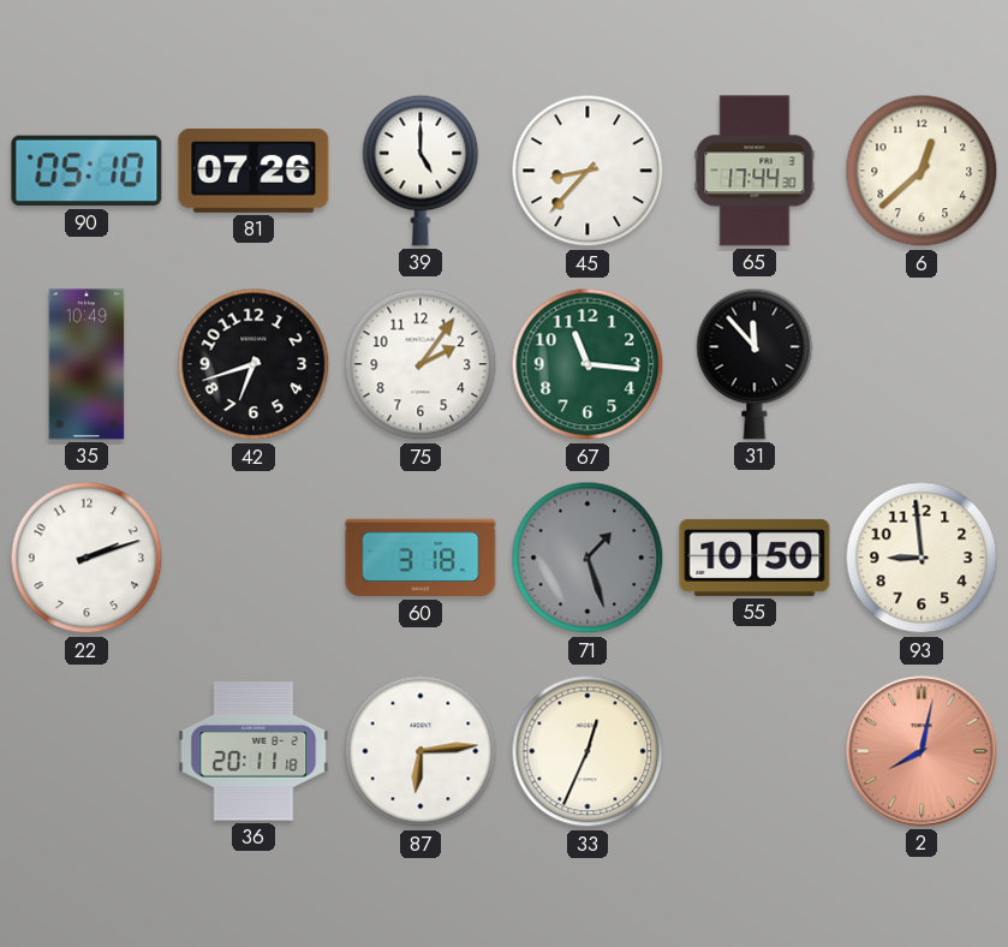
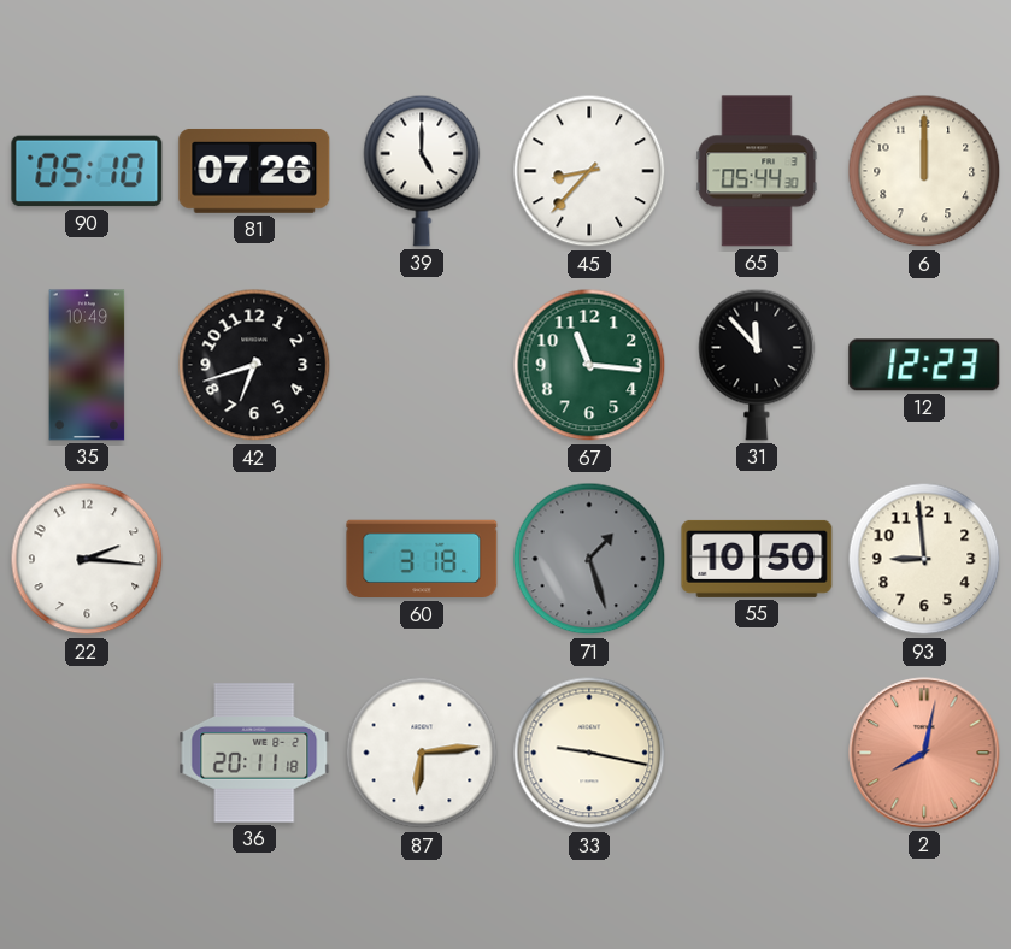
65: 17:44 -> 05:44 (757, 171)
6: 12:38 -> 12:00 (924, 171)
75: 2:06 -> none (421, 364)
12: none -> 12:23 (924, 365)
22: 2:12 -> 2:16 (87, 559)
33: 12:34 -> 9:17 (589, 753)
